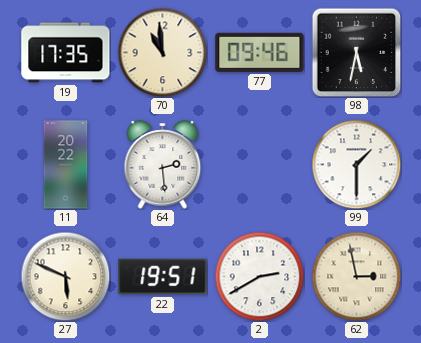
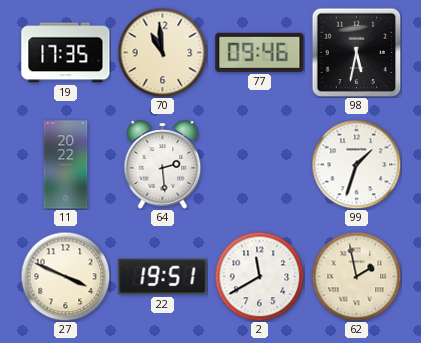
99: 1:30 -> 1:33 (356, 164)
27: 5:49 -> 3:49 (65, 276)
2: 2:40 -> 11:40 (259, 276)
62: 2:58 -> 1:58 (356, 276)
